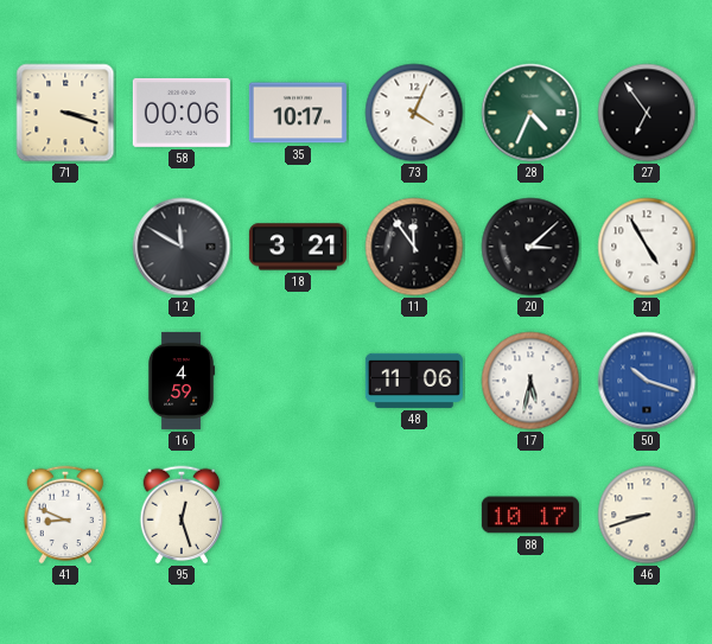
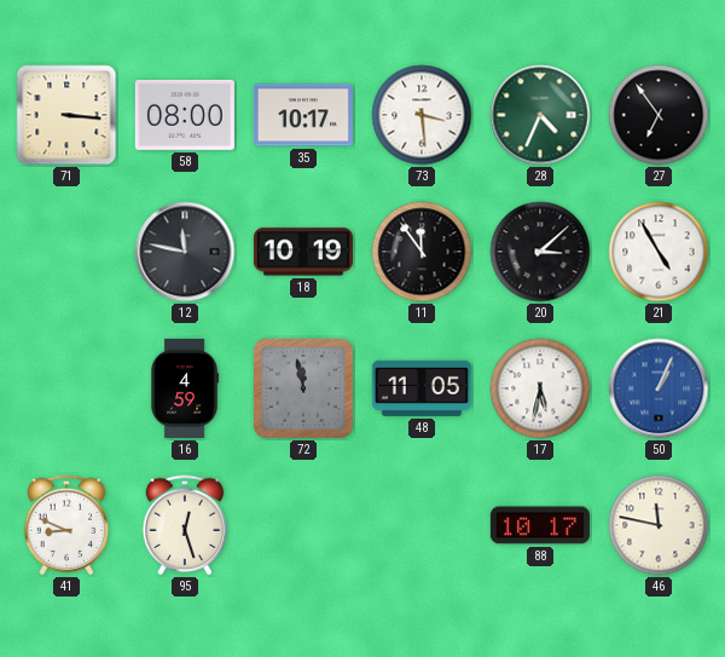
71: 3:18 -> 3:16 (66, 115)
58: 00:06 -> 08:00 (185, 115)
73: 4:04 -> 3:29 (422, 115)
12: 11:50 -> 11:47 (185, 252)
18: 3:21 -> 10:19 (303, 252)
72: none -> 11:58 (304, 390)
48: 11:06 -> 11:05 (422, 388)
50: 10:18 -> 1:04 (659, 388)
46: 8:42 -> 11:47 (659, 525)
